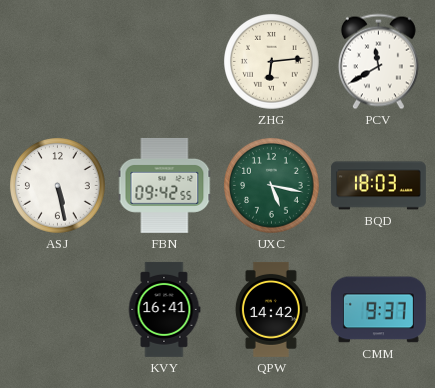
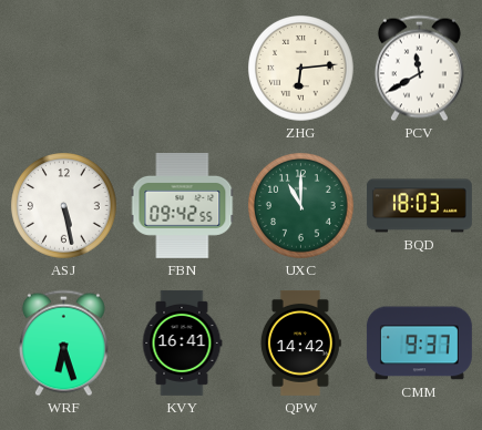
UXC: 5:17 -> 11:00 (301, 206)
WRF: none -> 6:27 (63, 344)
